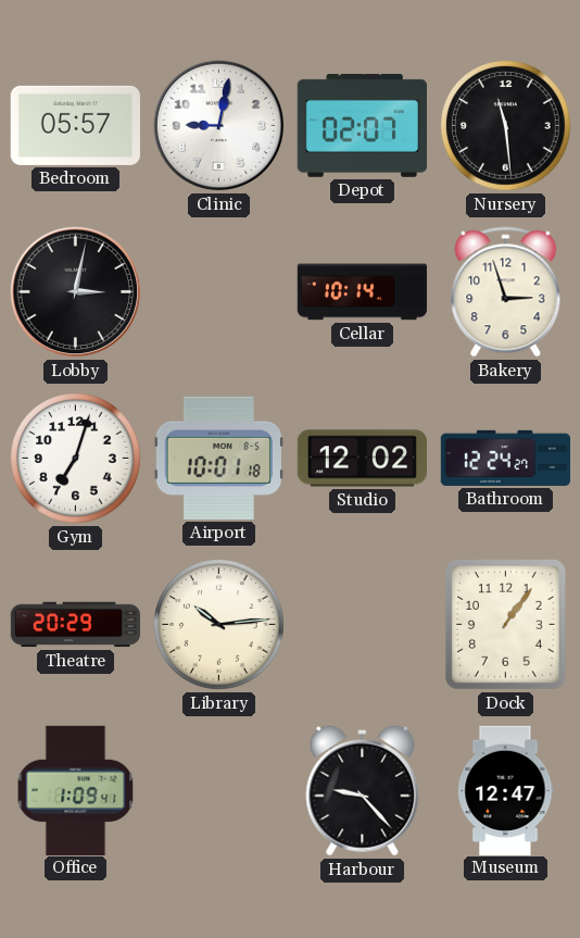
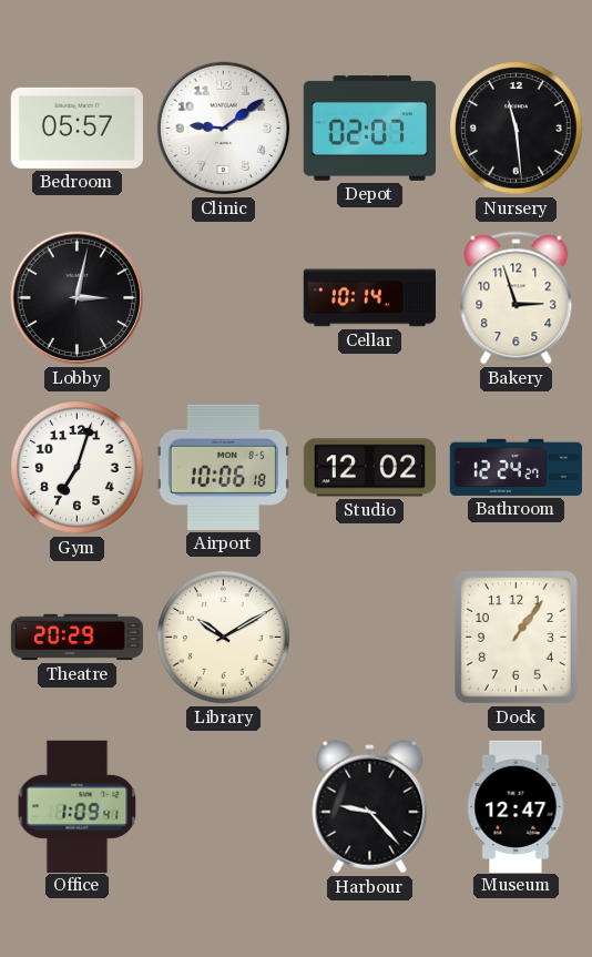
Clinic: 9:02 -> 9:09 (224, 129)
Airport: 10:01 -> 10:06 (223, 467)
Library: 10:14 -> 10:10 (224, 638)
